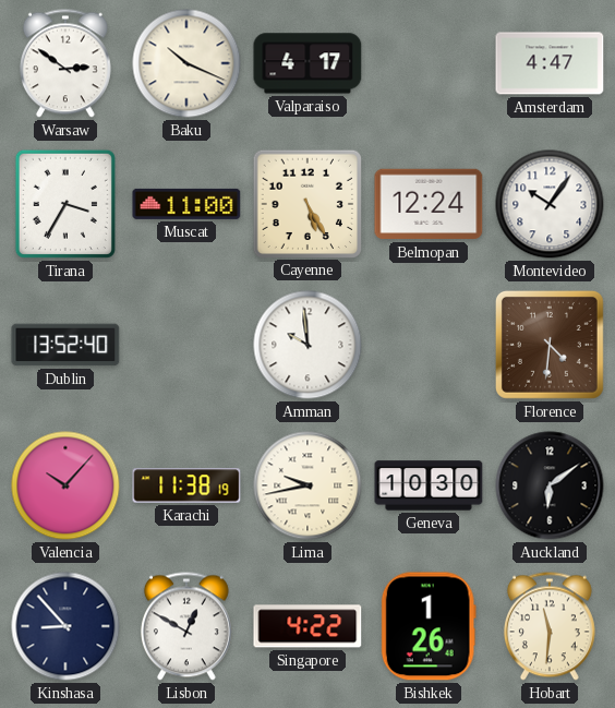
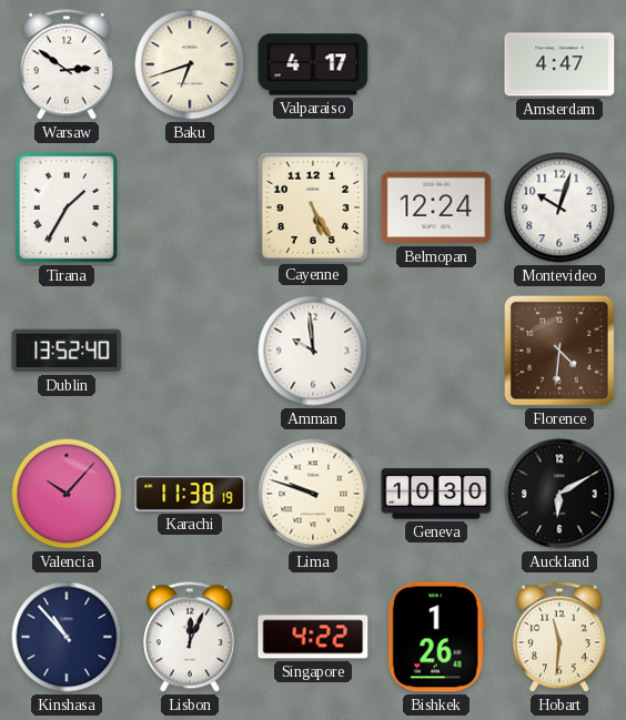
Baku: 10:19 -> 6:42 (190, 64)
Tirana: 3:35 -> 1:35 (67, 207)
Muscat: 11:00 -> none (186, 204)
Montevideo: 10:06 -> 10:03 (559, 207)
Lima: 9:43 -> 9:48 (313, 494)
Auckland: 6:09 -> 6:10 (559, 494)
Kinshasa: 8:53 -> 10:53 (67, 637)
Lisbon: 12:50 -> 12:04 (190, 637)
